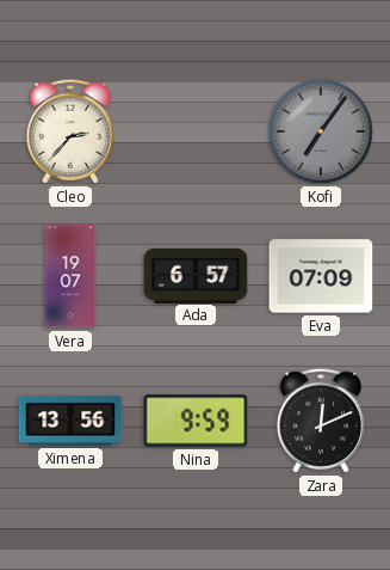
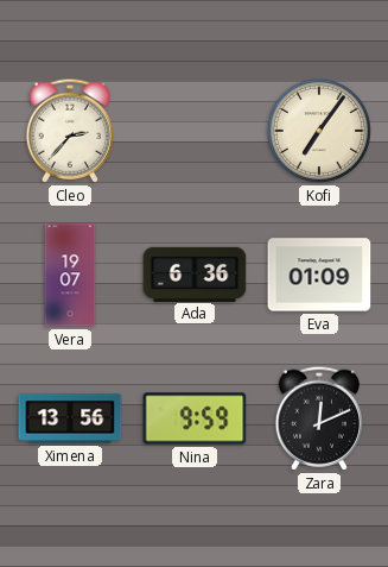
Kofi dial: grey -> cream (319, 131)
Ada: 6:57 -> 6:36 (195, 273)
Eva: 07:09 -> 01:09 (319, 275)
